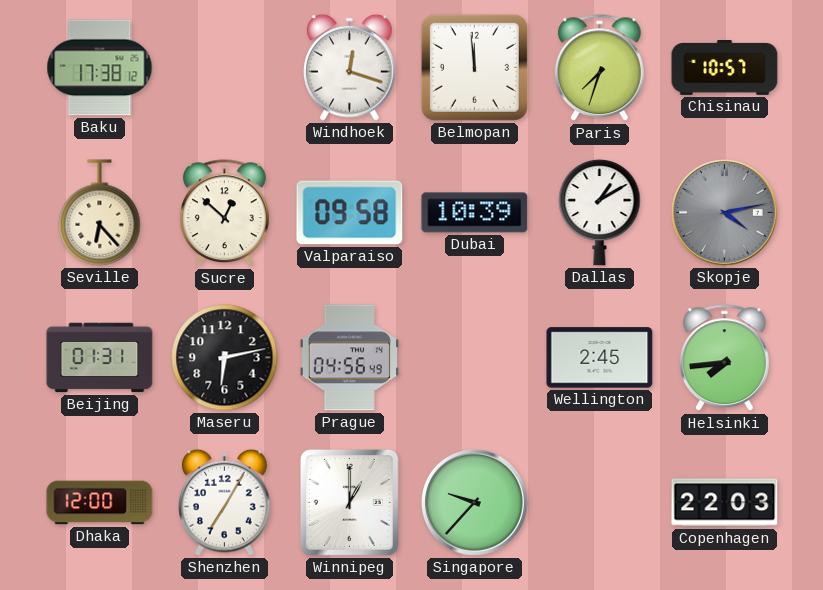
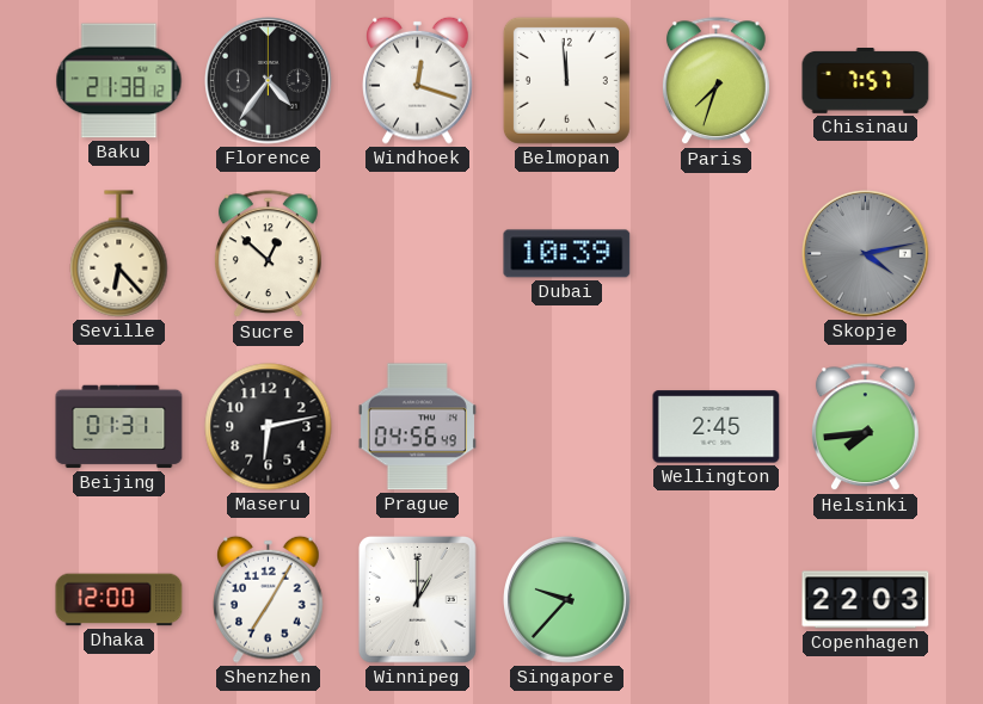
Baku: 17:38 -> 21:38 (119, 81)
Florence: none -> 4:36 (269, 81)
Chisinau: 10:57 -> 7:57 (866, 81)
Valparaiso: 09:58 -> none (350, 213)
Dallas: 1:10 -> none (600, 212)
